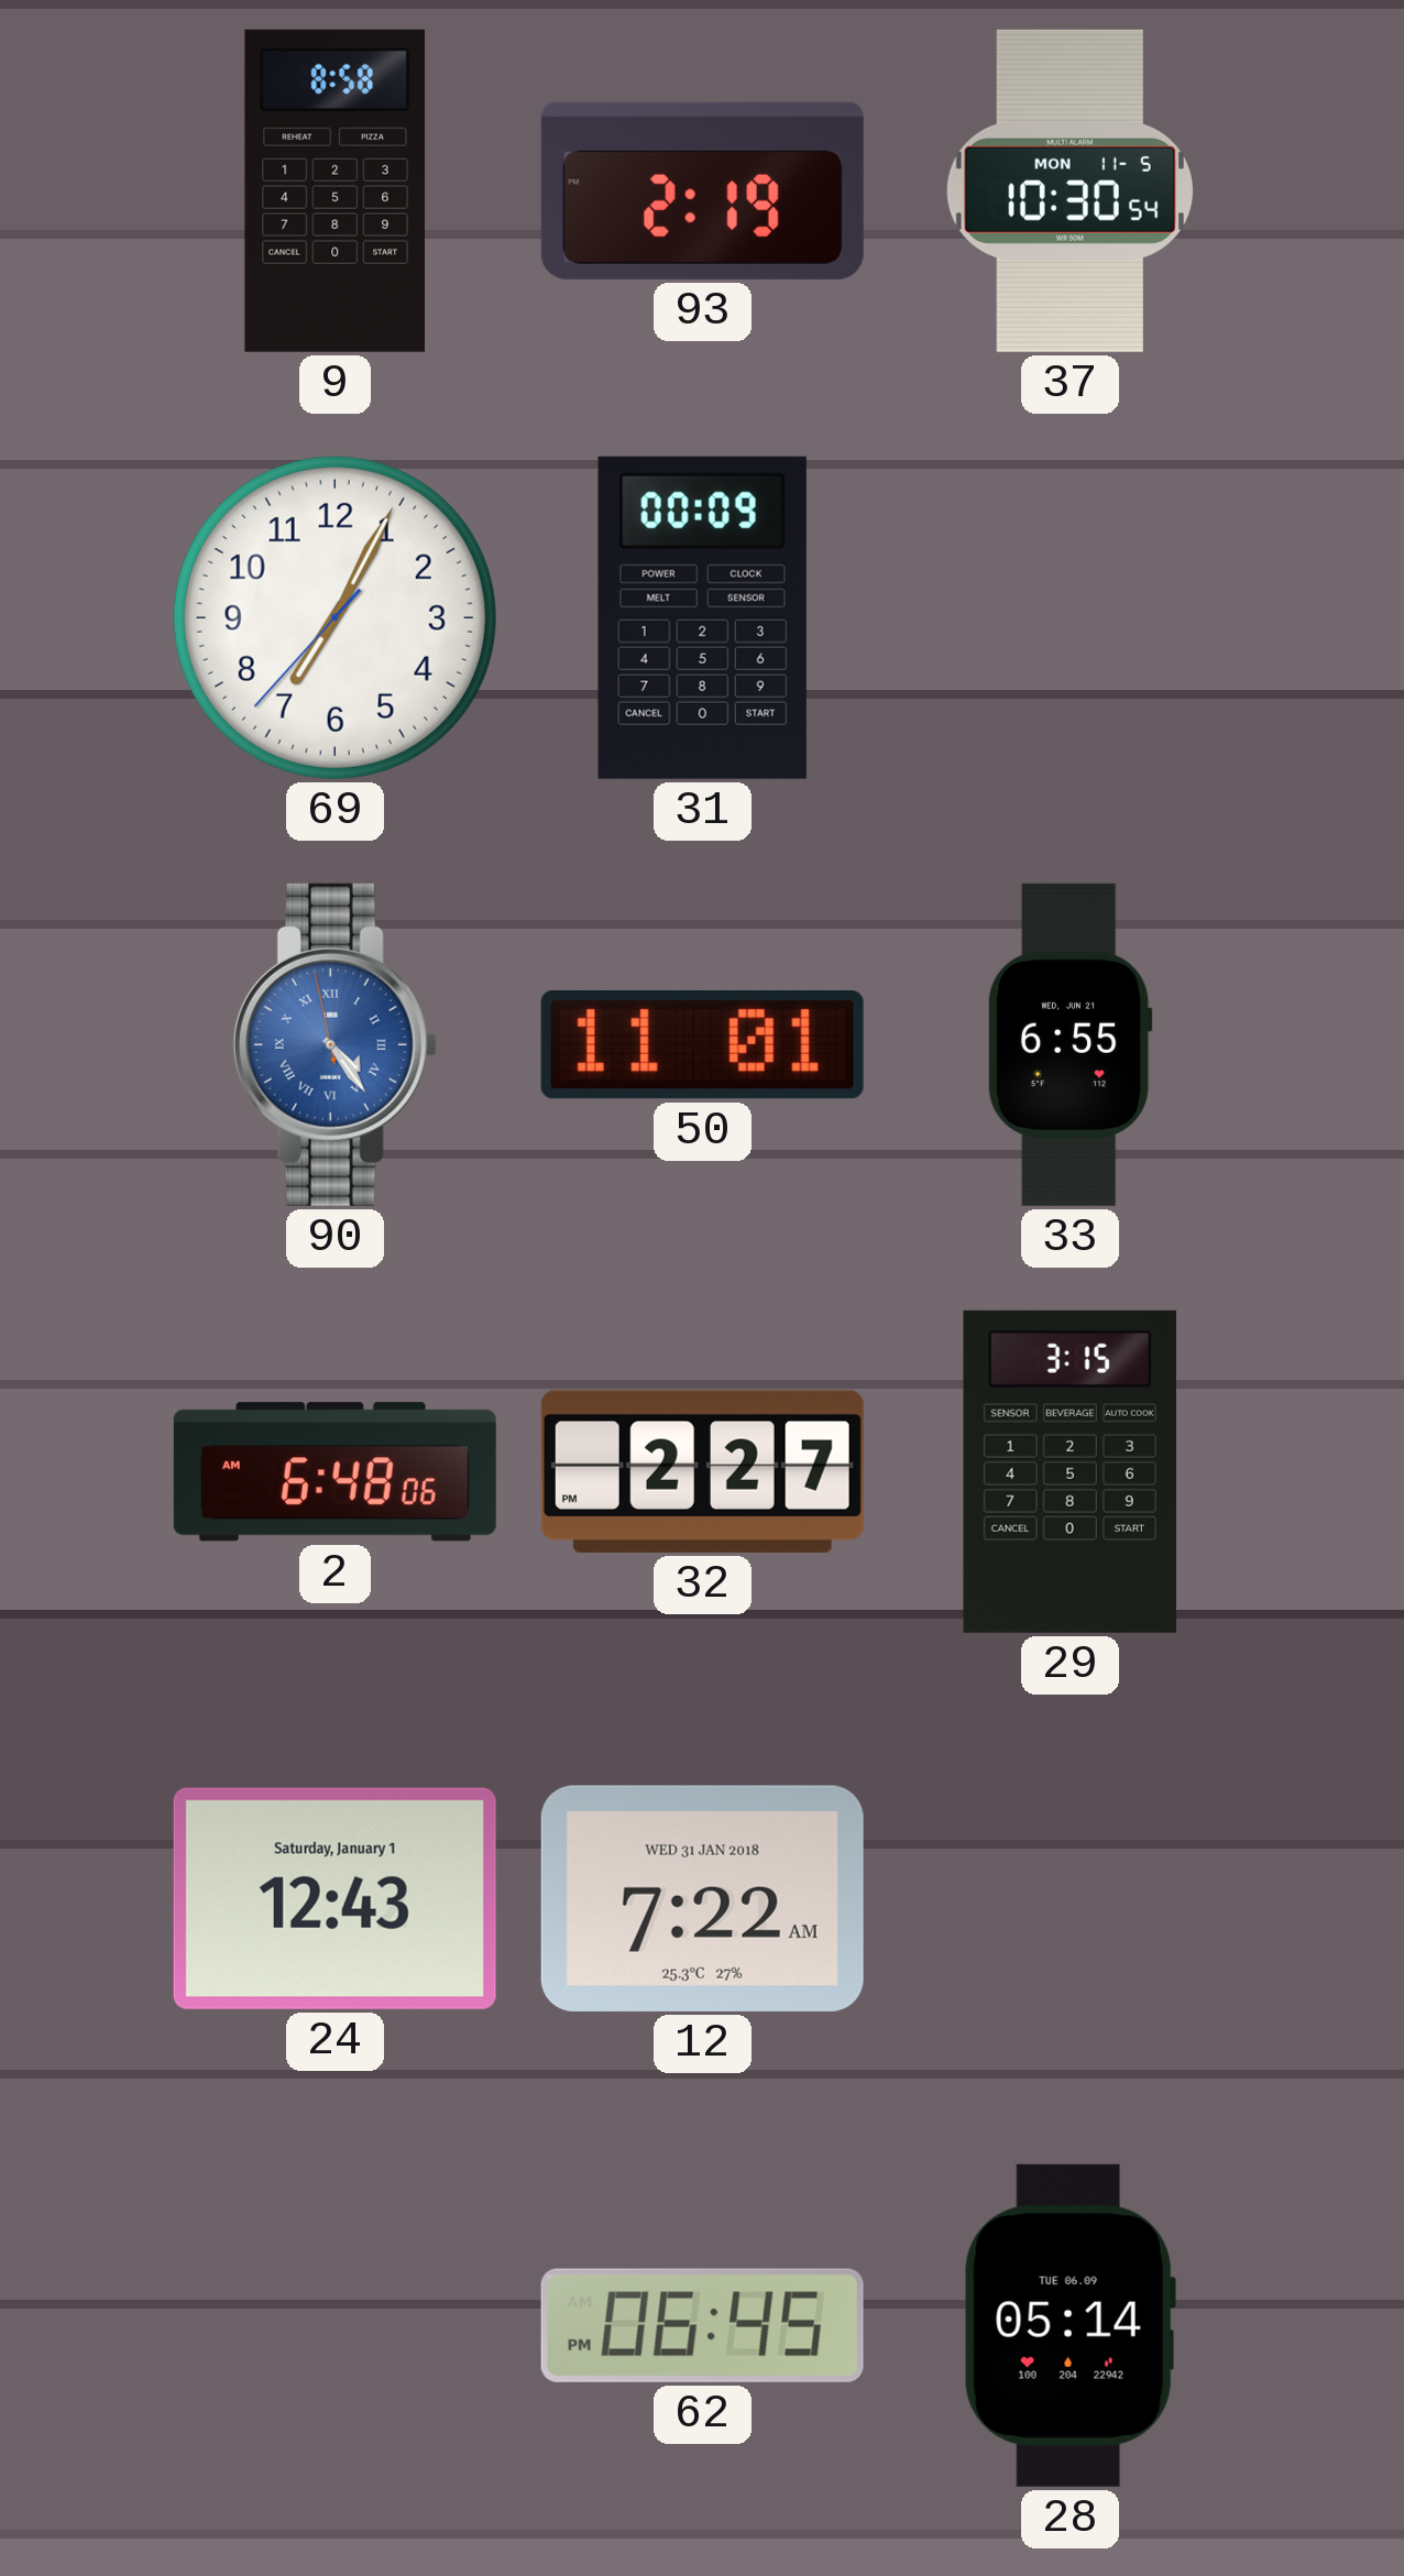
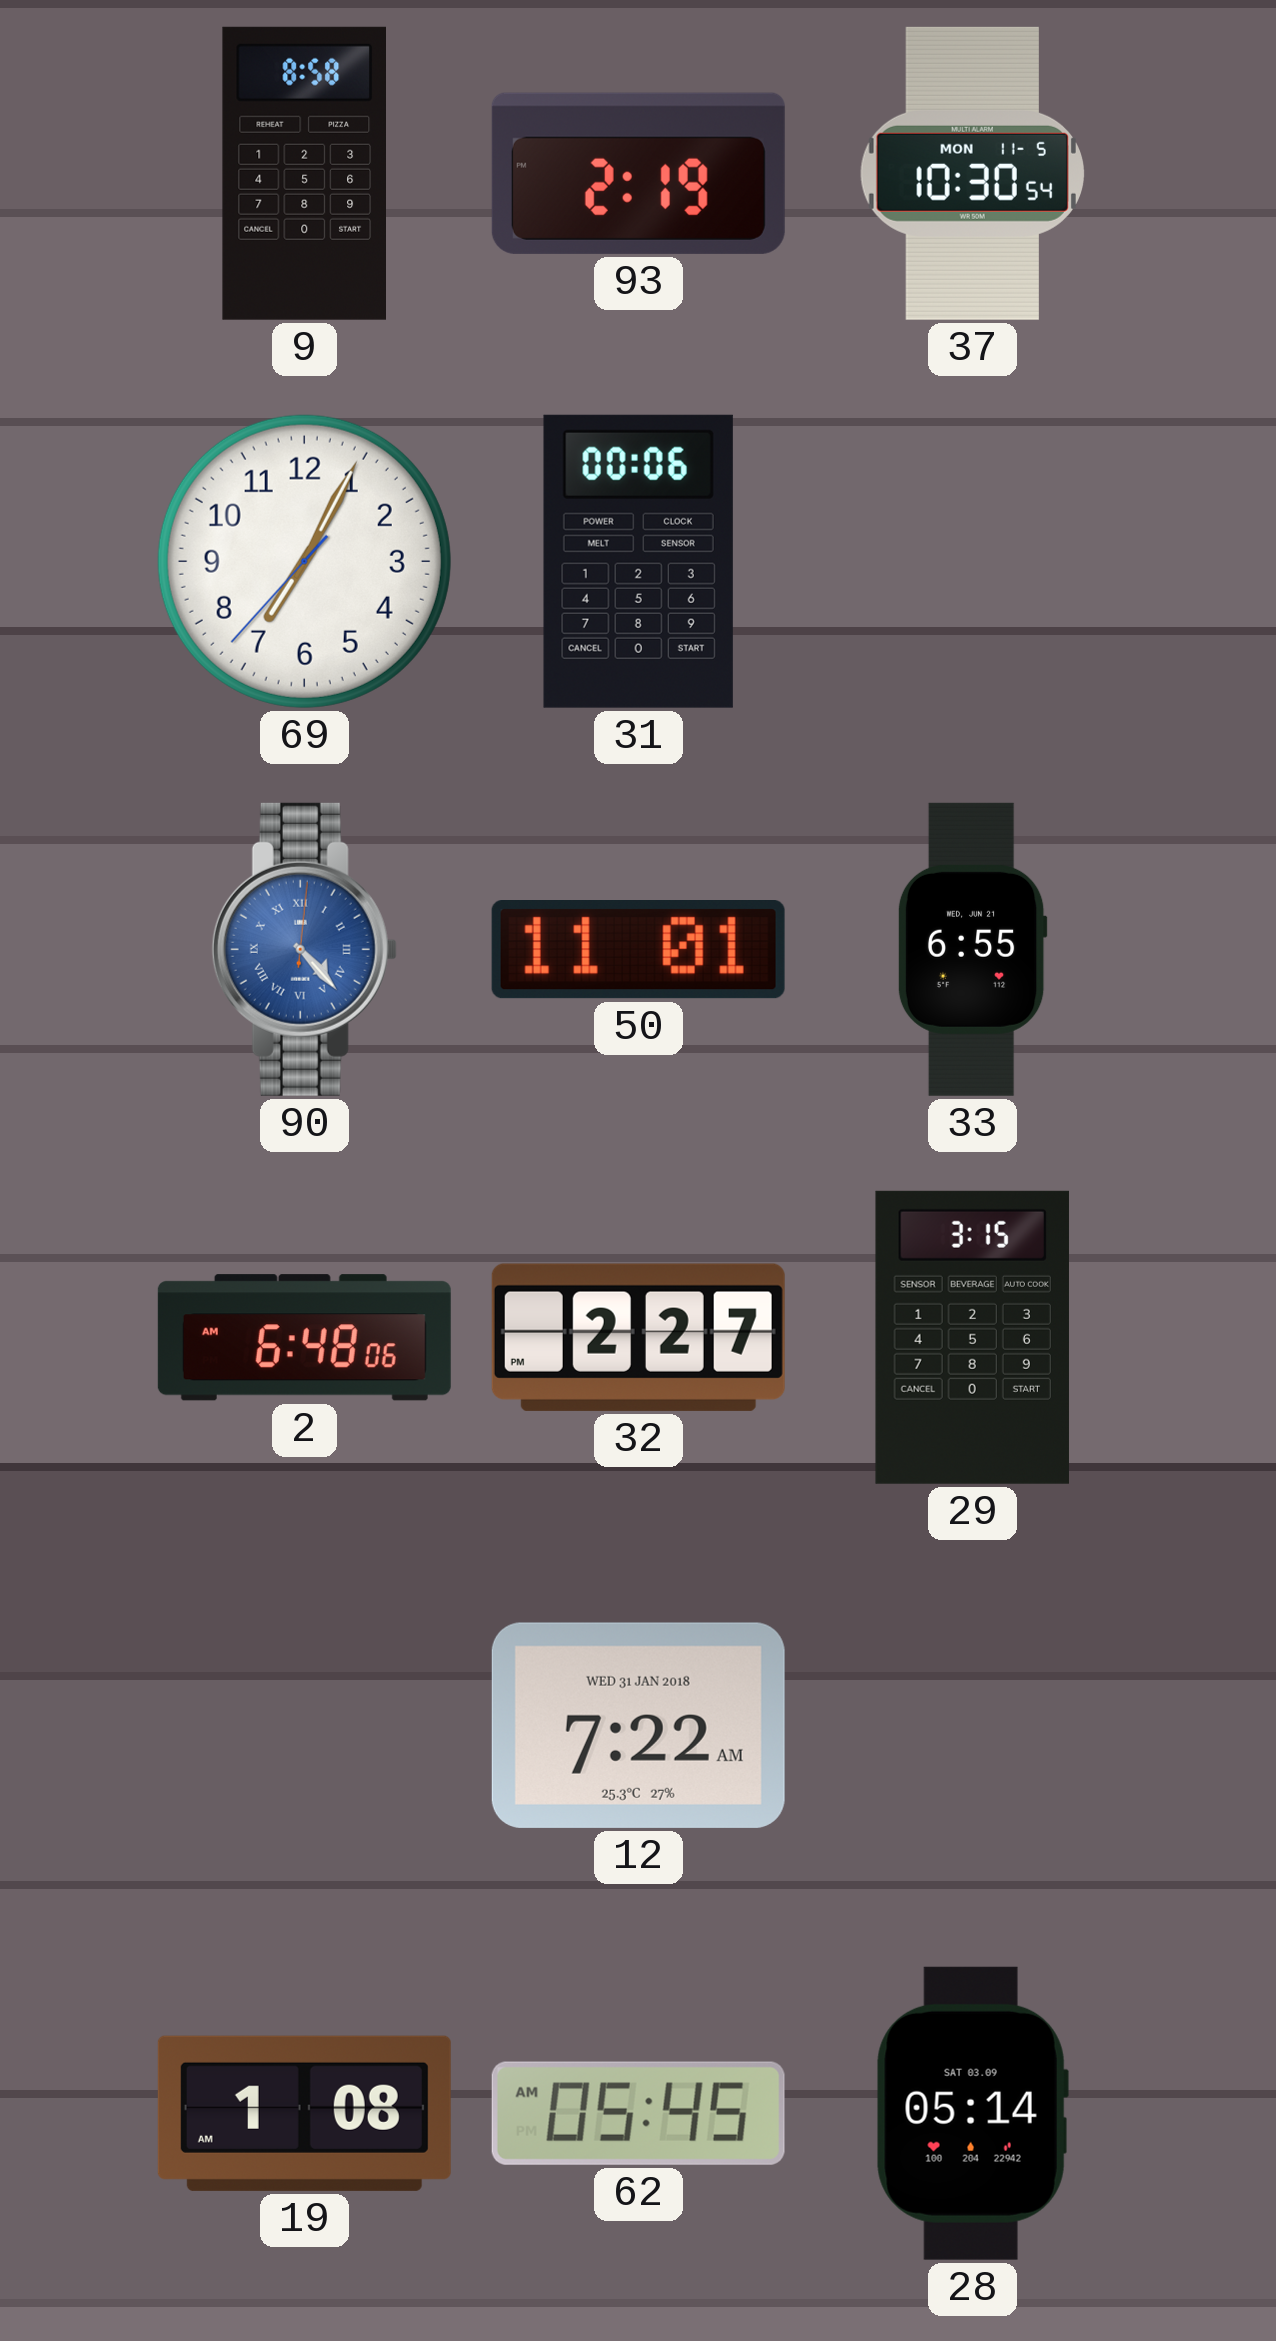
31: 00:09 -> 00:06 (638, 561)
90: 4:23:58 -> 4:23:01 (304, 949)
24: 12:43 -> none (334, 1898)
19: none -> 1:08 (304, 2113)
62: 06:45 -> 05:45 (638, 2113)
28 date: TUE 06.09 -> SAT 03.09 (972, 2113)
